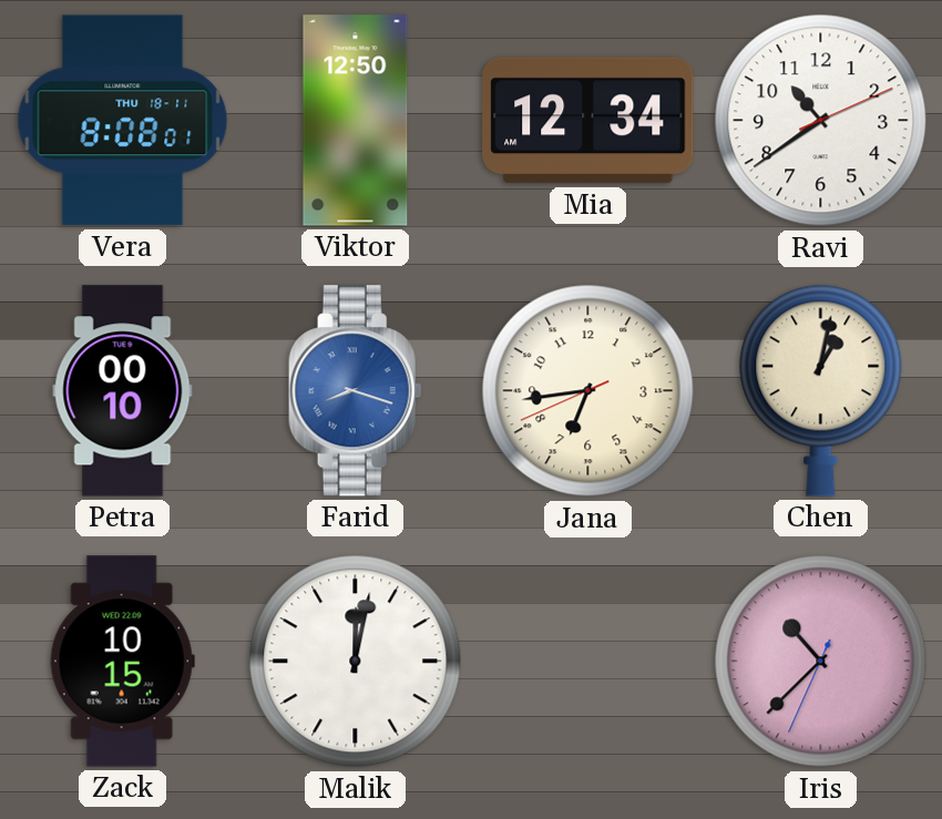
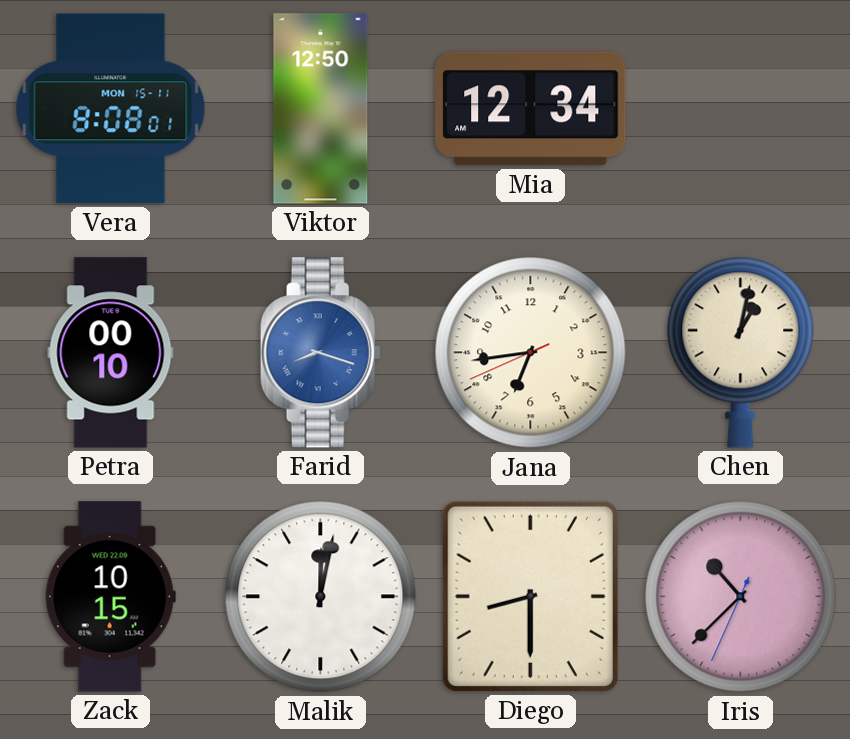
Vera date: THU 18-11 -> MON 15-11 (111, 109)
Ravi: 10:39 -> none (821, 121)
Diego: none -> 8:30 (530, 596)
